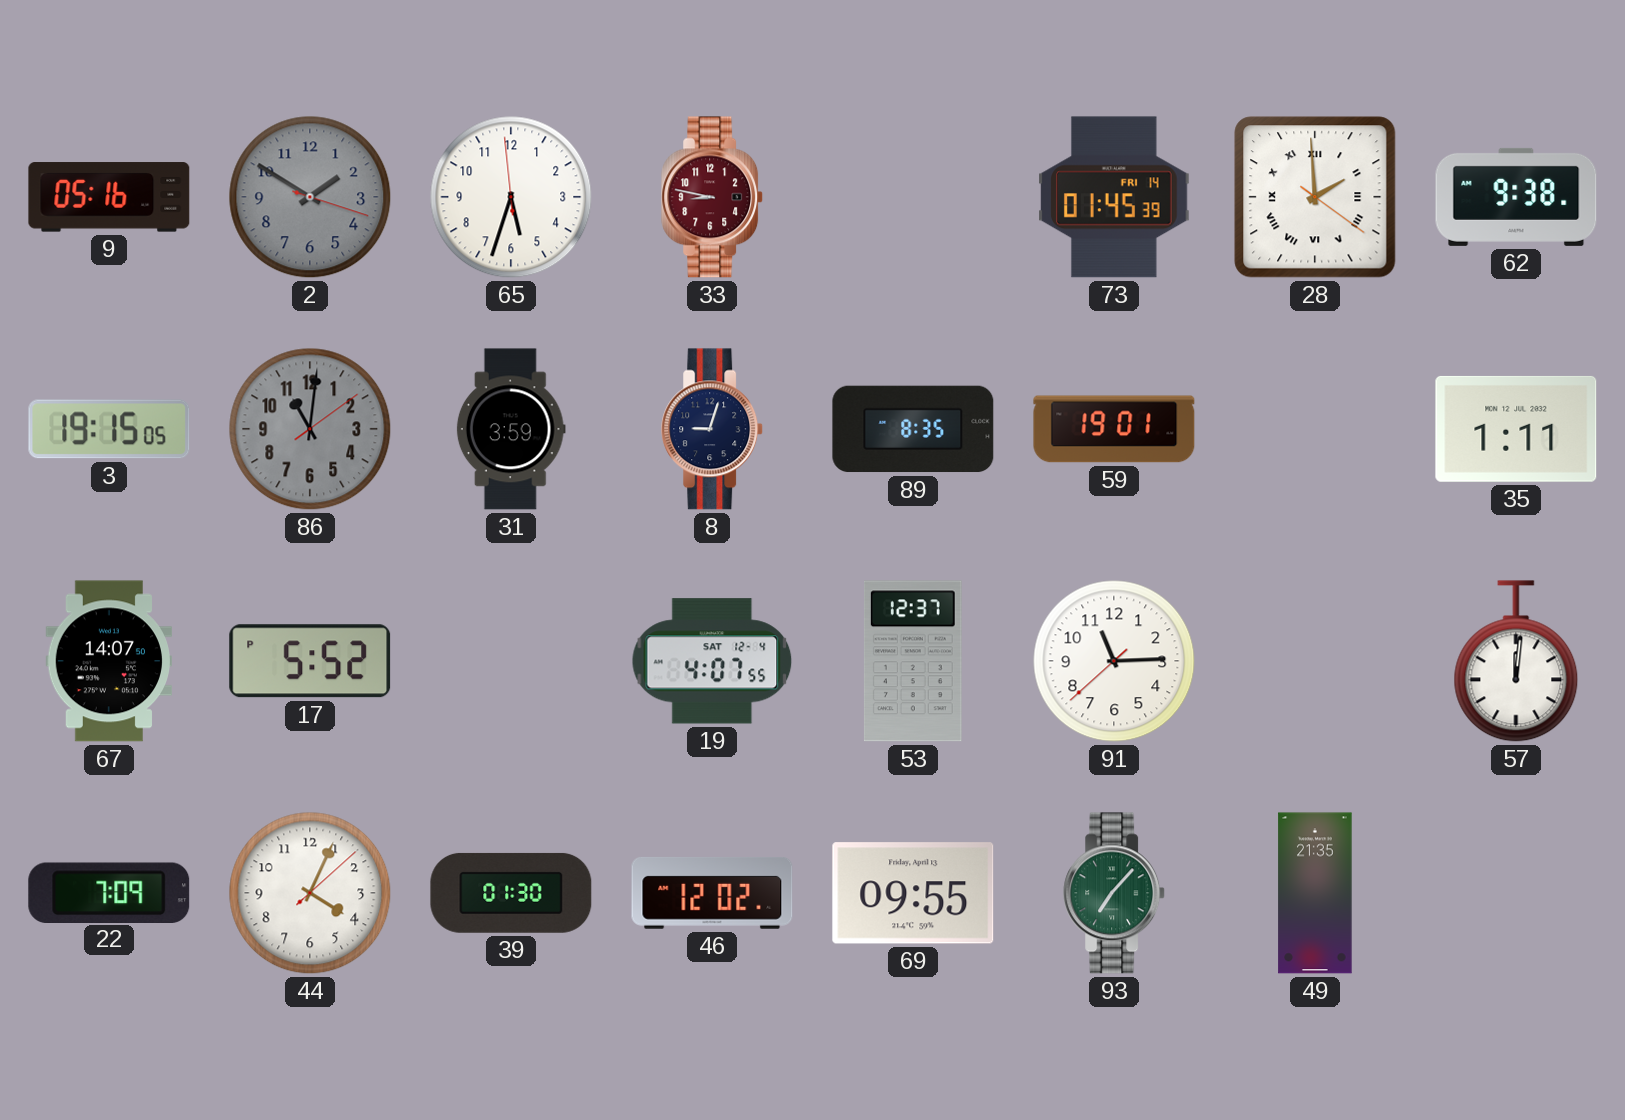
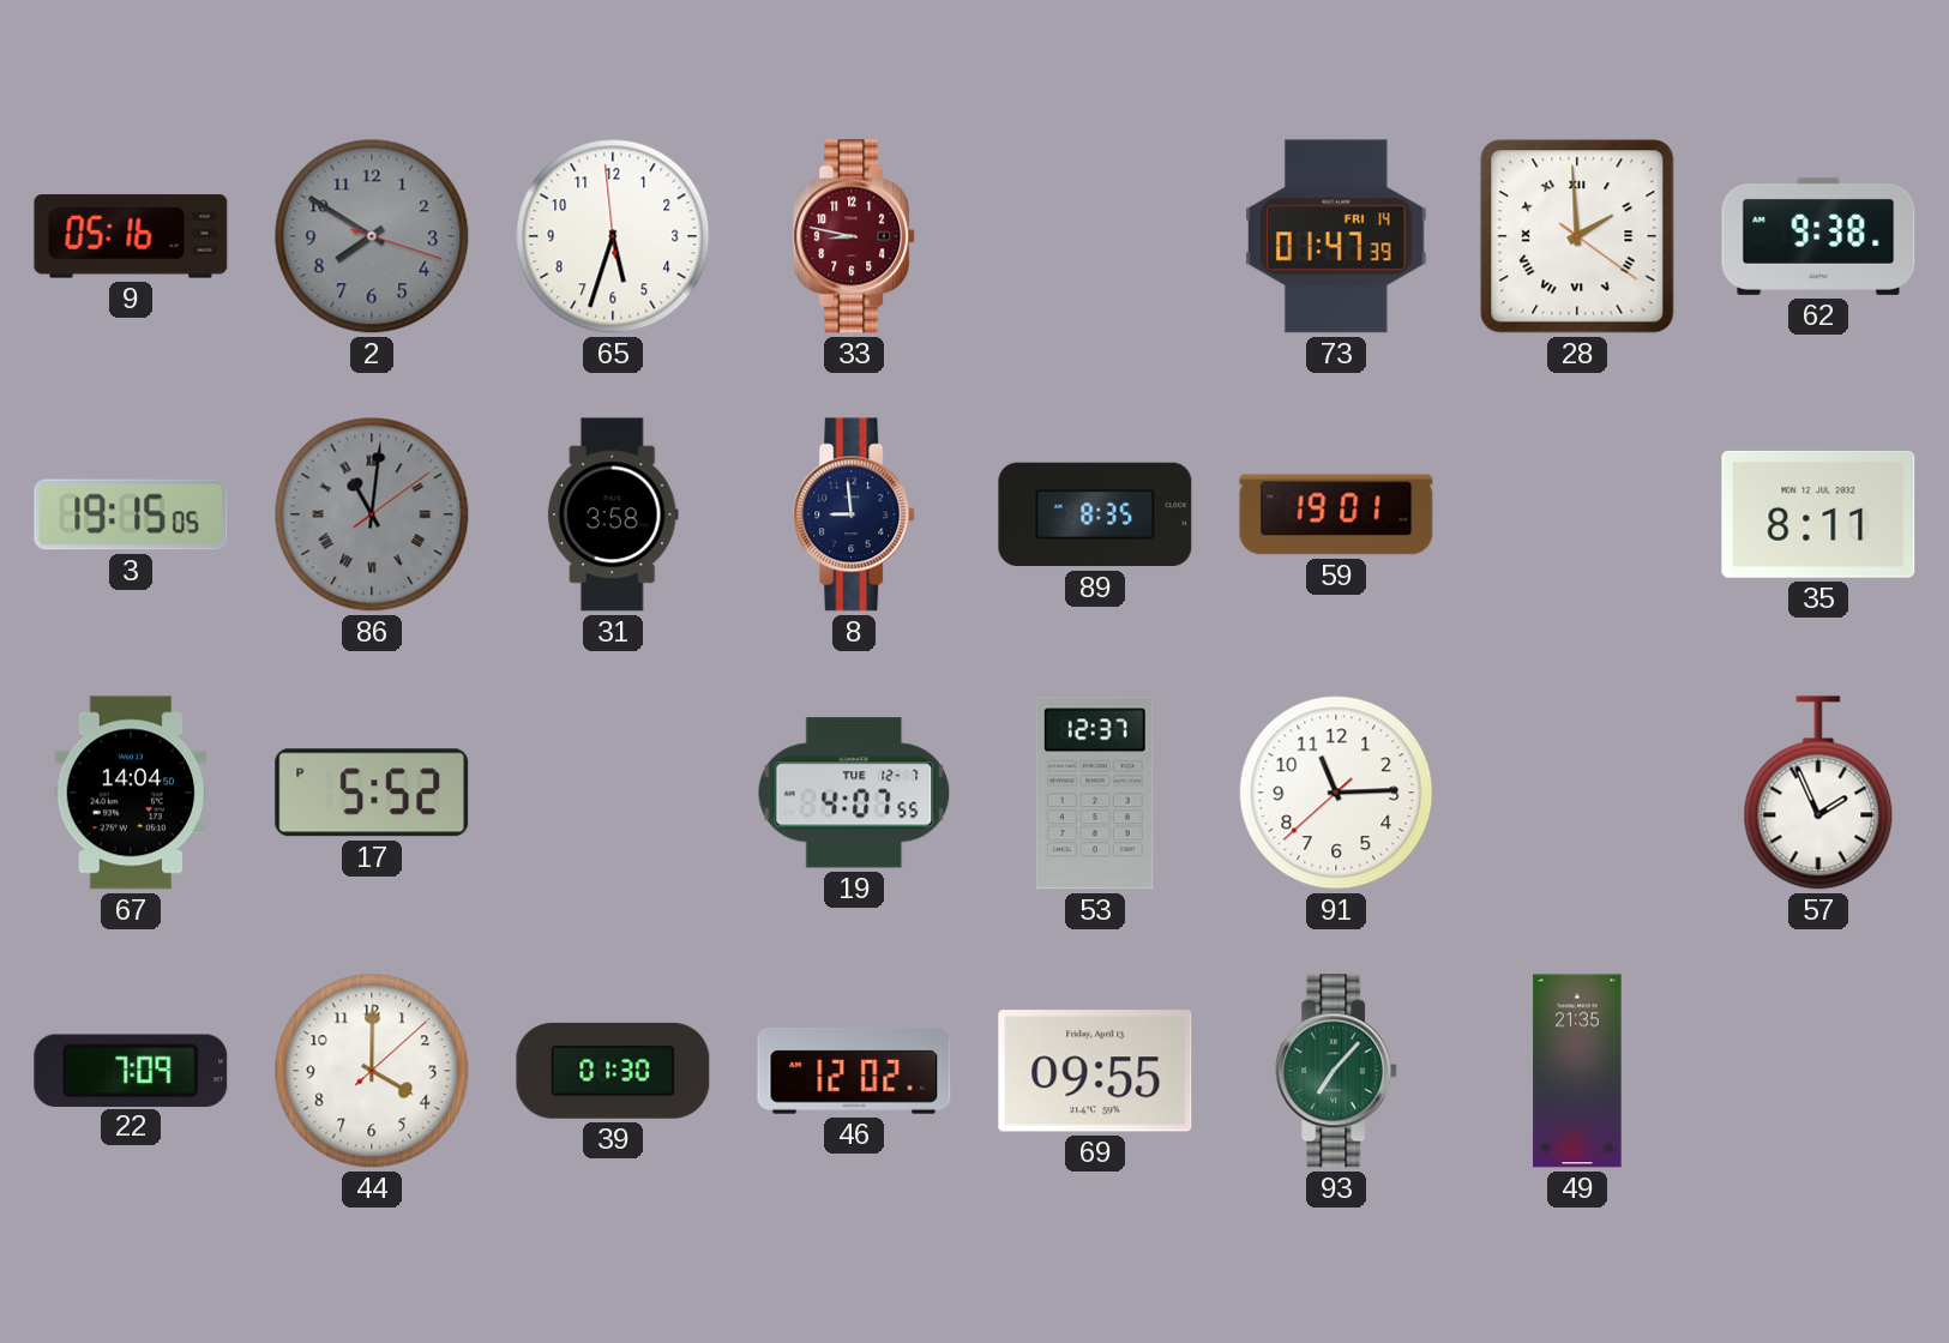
2: 1:50 -> 7:50 (372, 236)
73: 01:45 -> 01:47 (1336, 236)
86 numerals: Arabic -> Roman (372, 514)
31: 3:59 -> 3:58 (613, 514)
8: 9:03 -> 8:59 (855, 514)
35: 1:11 -> 8:11 (1818, 514)
67: 14:07 -> 14:04 (130, 793)
19 date: SAT 12-4 -> TUE 12-7 (854, 793)
57: 12:01 -> 1:56 (1818, 793)
44: 4:04 -> 4:00 (372, 1071)
